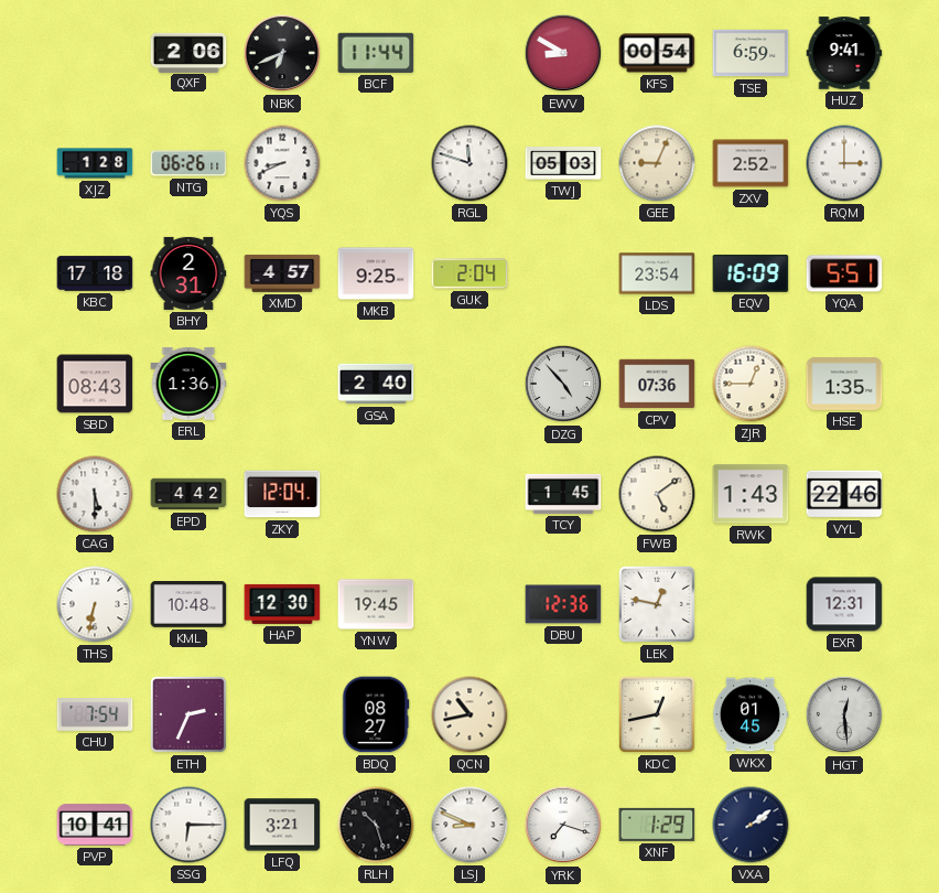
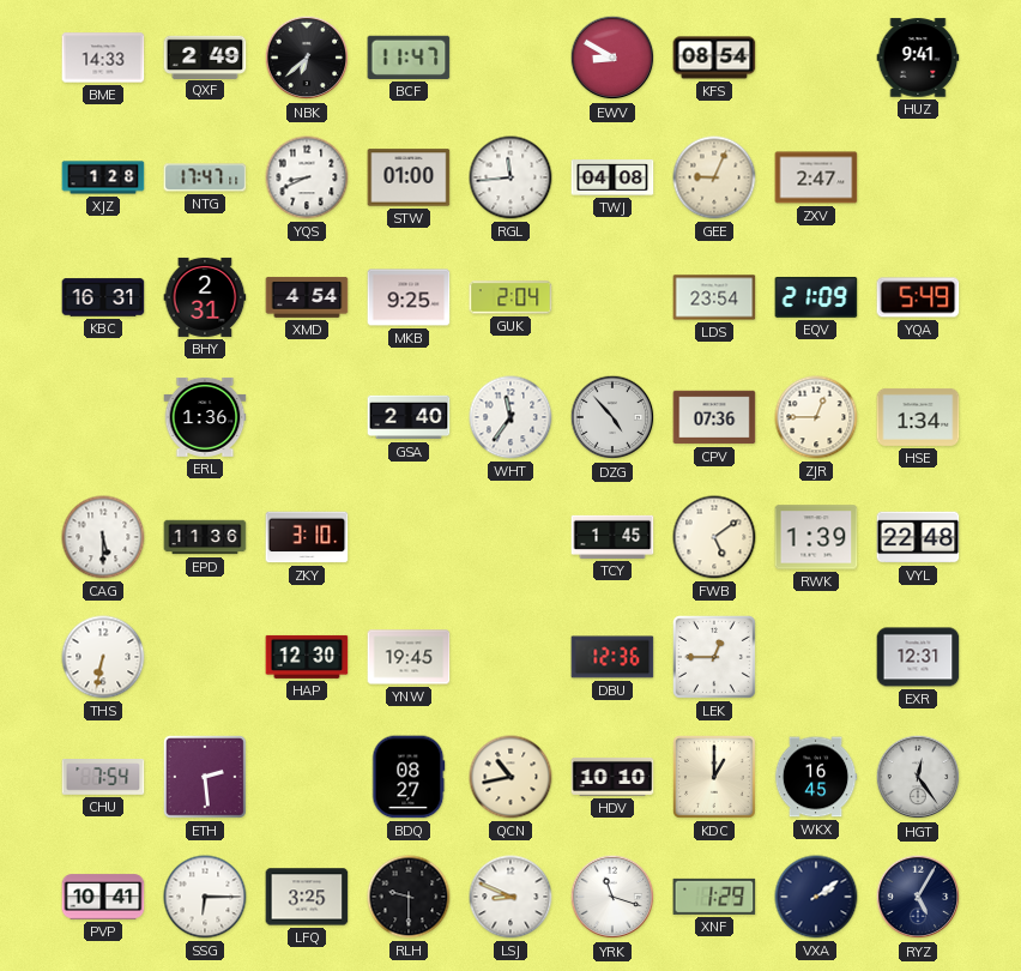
BME: none -> 14:33 (103, 58)
QXF: 2:06 -> 2:49 (205, 56)
NBK: 6:41 -> 6:38 (307, 58)
BCF: 11:44 -> 11:47 (409, 58)
KFS: 00:54 -> 08:54 (714, 58)
TSE: 6:59 -> none (751, 53)
NTG: 06:26 -> 17:47 (205, 177)
STW: none -> 01:00 (409, 177)
RGL: 11:48 -> 11:44 (510, 177)
TWJ: 05:03 -> 04:08 (612, 177)
ZXV: 2:52 -> 2:47 (816, 177)
RQM: 3:00 -> none (844, 163)
KBC: 17:18 -> 16:31 (103, 297)
XMD: 4:57 -> 4:54 (307, 297)
EQV: 16:09 -> 21:09 (816, 297)
YQA: 5:51 -> 5:49 (918, 297)
SBD: 08:43 -> none (95, 384)
WHT: none -> 11:36 (510, 417)
HSE: 1:35 -> 1:34 (918, 417)
EPD: 4:42 -> 11:36 (205, 537)
ZKY: 12:04 -> 3:10 (307, 537)
RWK: 1:43 -> 1:39 (816, 537)
VYL: 22:46 -> 22:48 (918, 537)
KML: 10:48 -> none (188, 605)
LEK: 12:47 -> 12:45 (714, 657)
ETH: 2:34 -> 2:29 (206, 778)
HDV: none -> 10:10 (612, 777)
KDC: 12:43 -> 1:00 (715, 778)
WKX: 01:45 -> 16:45 (816, 777)
HGT: 12:29 -> 12:24 (918, 777)
LFQ: 3:21 -> 3:25 (307, 897)
RLH: 10:27 -> 9:30 (409, 897)
YRK: 7:18 -> 11:18 (612, 897)
RYZ: none -> 5:05 (918, 897)
